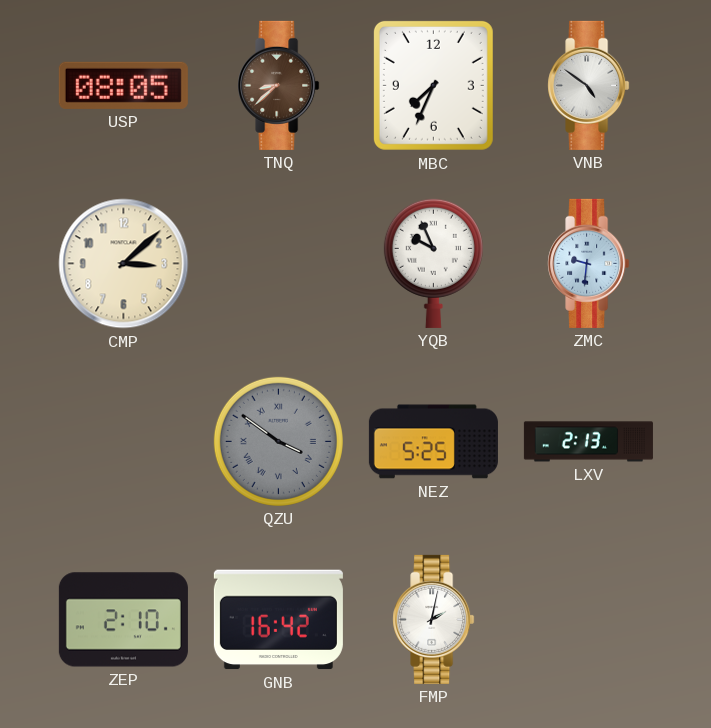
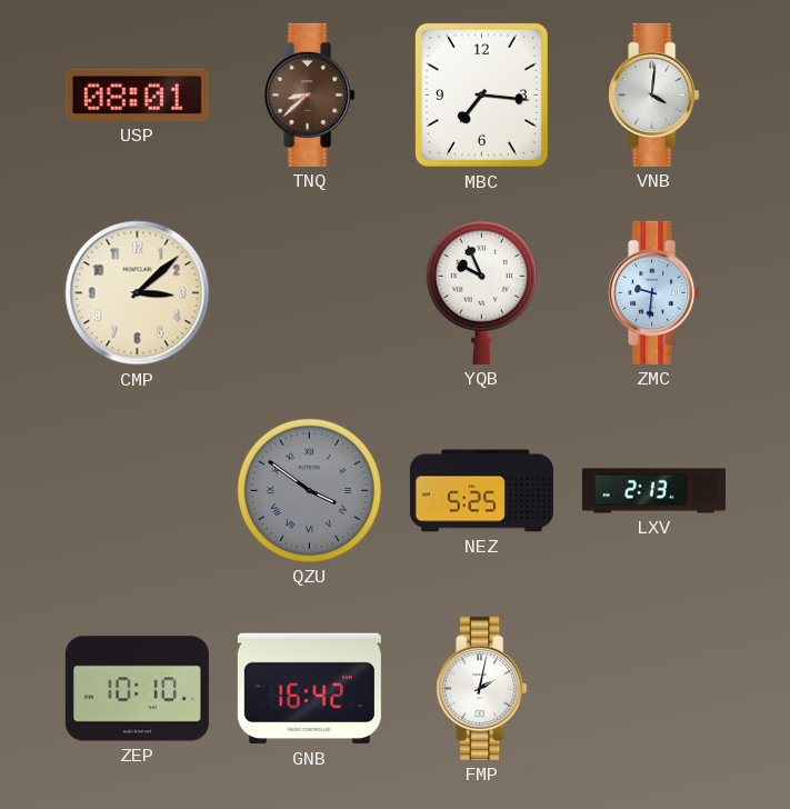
USP: 08:05 -> 08:01 (137, 94)
MBC: 7:34 -> 7:16 (481, 94)
VNB: 4:51 -> 4:01 (654, 94)
ZEP: 2:10 -> 10:10 (137, 689)
